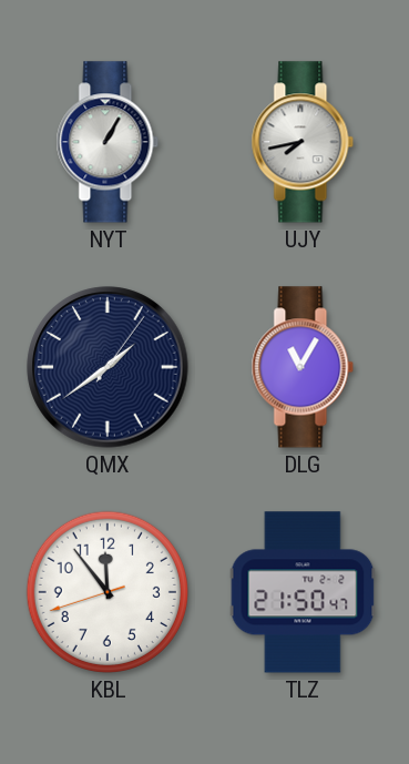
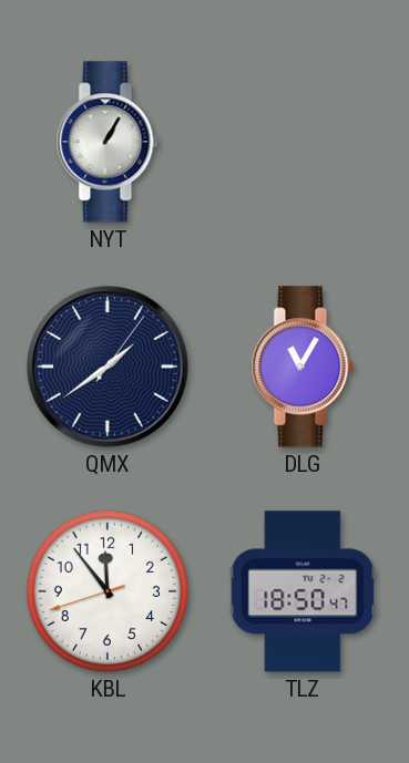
UJY: 7:43 -> none (303, 142)
TLZ: 21:50 -> 18:50 (303, 591)
